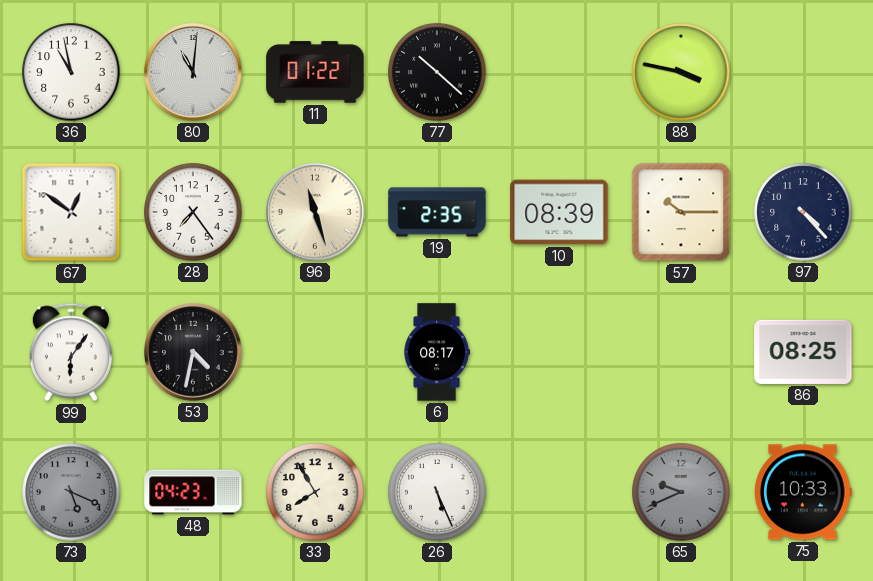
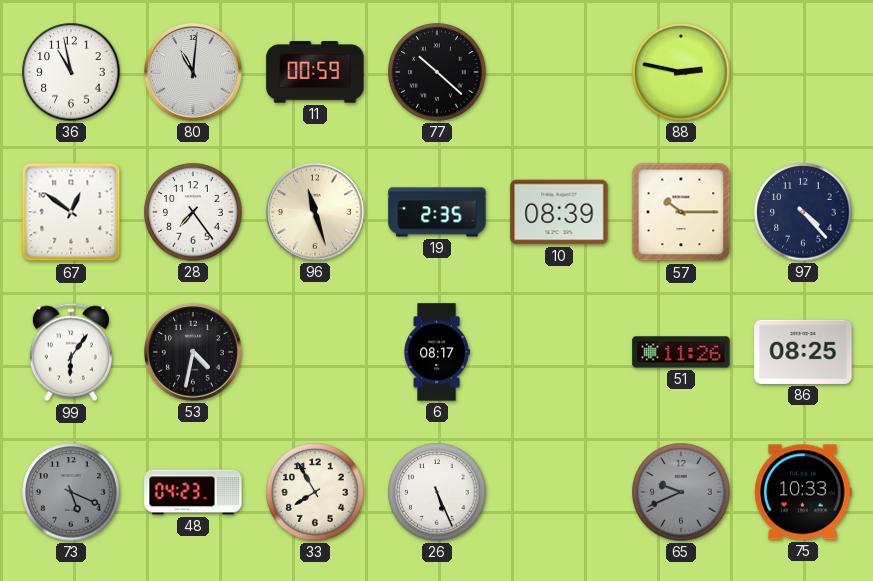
11: 01:22 -> 00:59 (315, 72)
88: 3:47 -> 2:47 (681, 72)
51: none -> 11:26 (681, 352)
